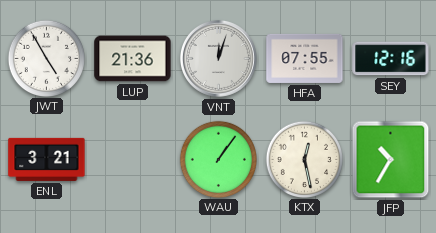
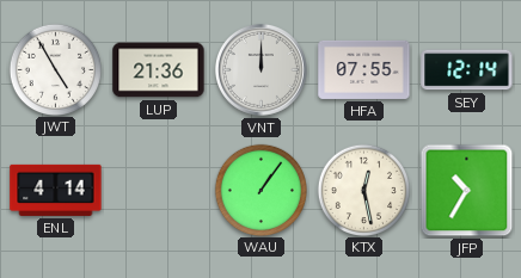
VNT: 12:03 -> 12:00 (260, 69)
SEY: 12:16 -> 12:14 (467, 70)
ENL: 3:21 -> 4:14 (56, 190)
